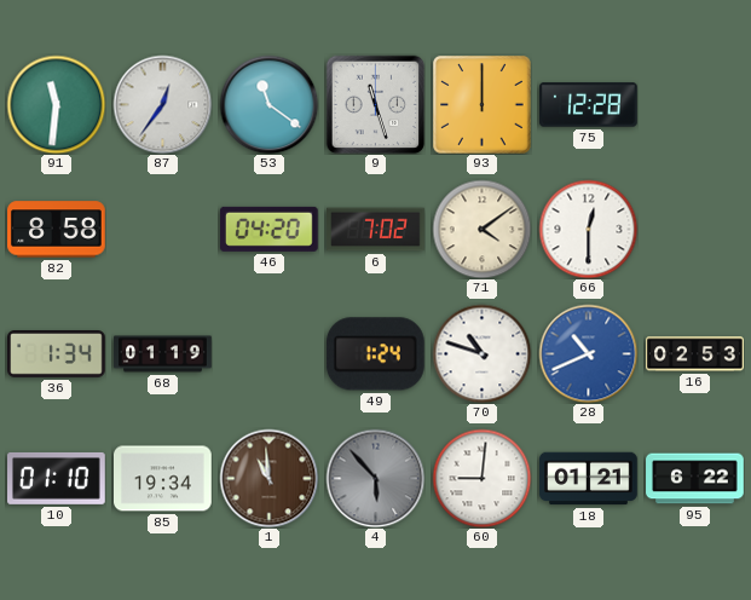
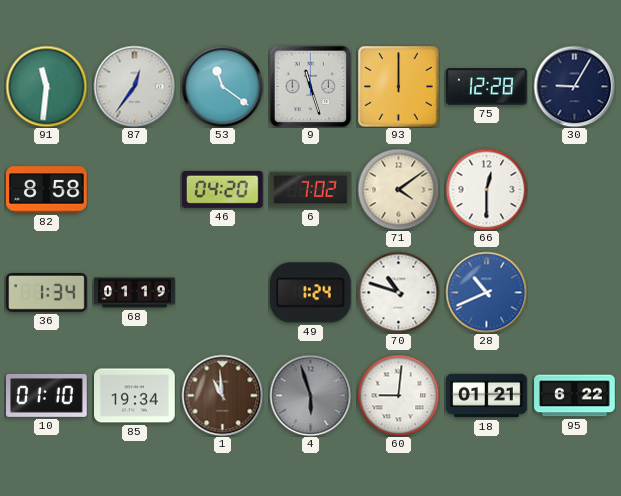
30: none -> 9:05 (574, 86)
16: 02:53 -> none (695, 354)
4: 5:53 -> 5:57 (310, 395)
